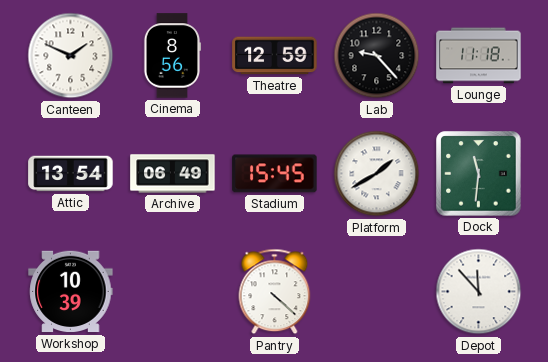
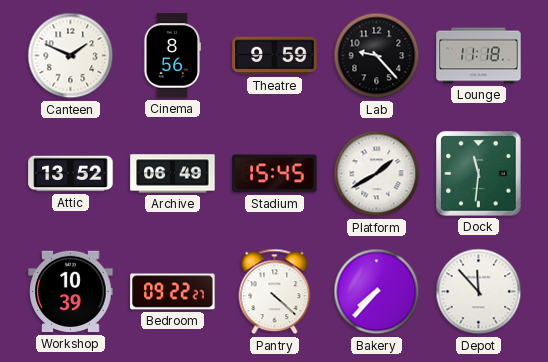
Theatre: 12:59 -> 9:59 (275, 56)
Attic: 13:54 -> 13:52 (71, 174)
Bedroom: none -> 09:22 (173, 292)
Bakery: none -> 7:37 (377, 292)
